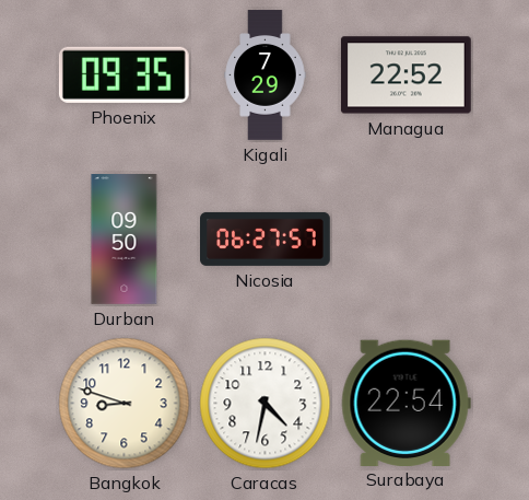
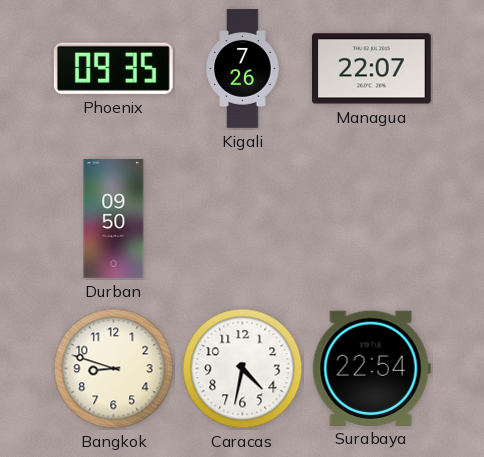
Kigali: 7:29 -> 7:26 (243, 69)
Managua: 22:52 -> 22:07 (371, 69)
Nicosia: 06:27 -> none (266, 239)
